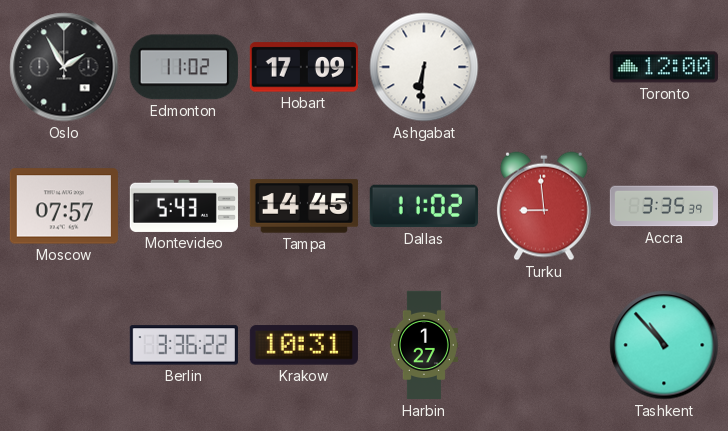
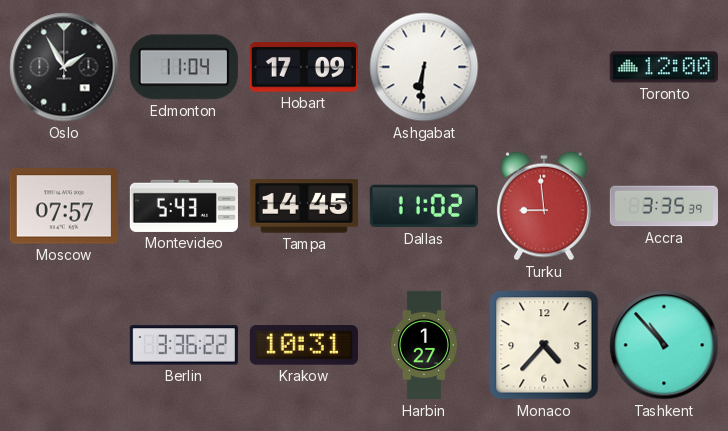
Edmonton: 11:02 -> 11:04 (184, 67)
Monaco: none -> 4:37 (544, 345)
